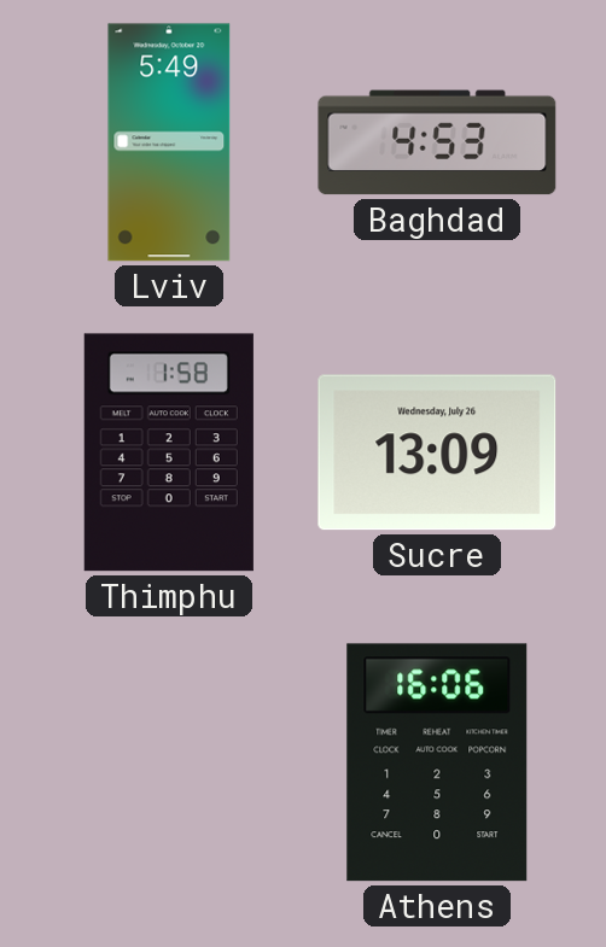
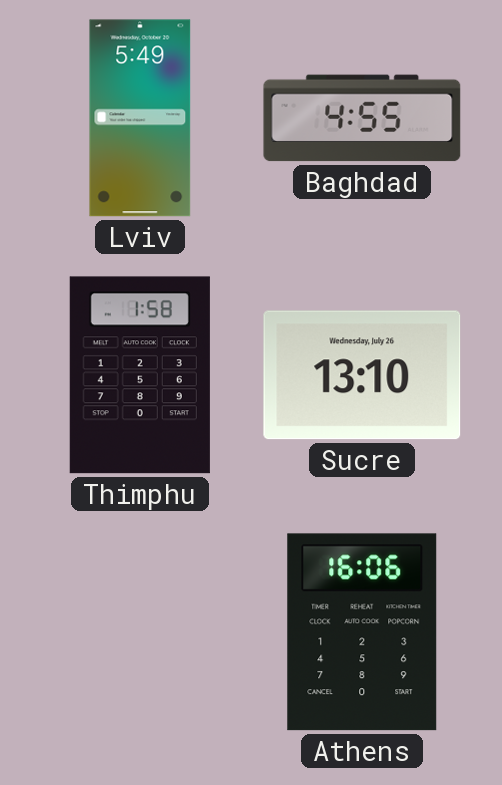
Baghdad: 4:53 -> 4:55 (362, 118)
Sucre: 13:09 -> 13:10 (362, 375)
